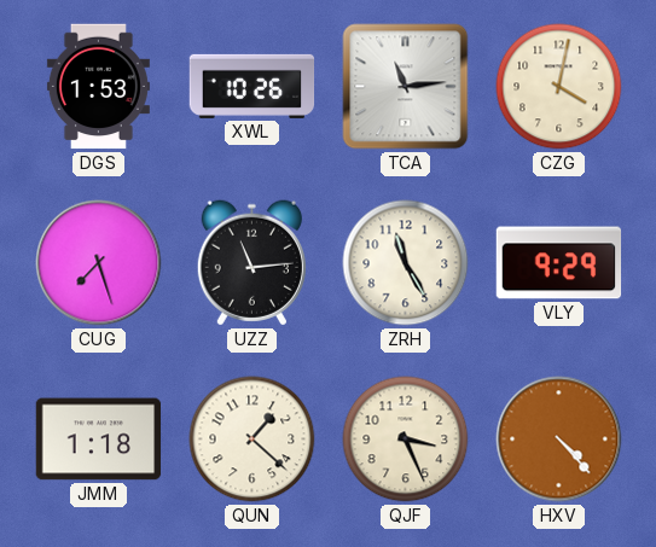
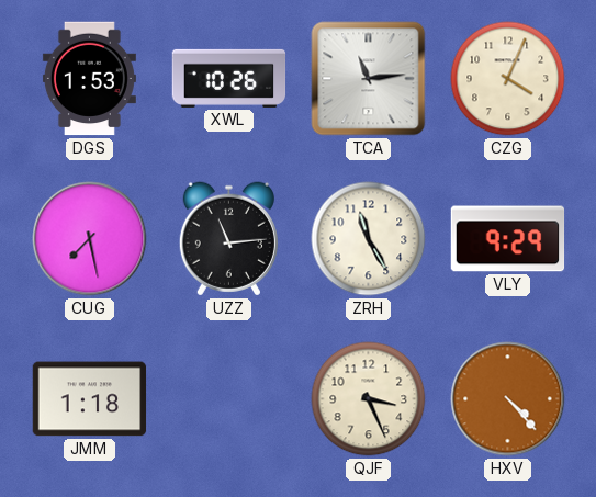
CZG: 4:02 -> 4:04 (508, 79)
CUG: 7:27 -> 7:28 (90, 239)
QUN: 1:22 -> none (252, 440)
